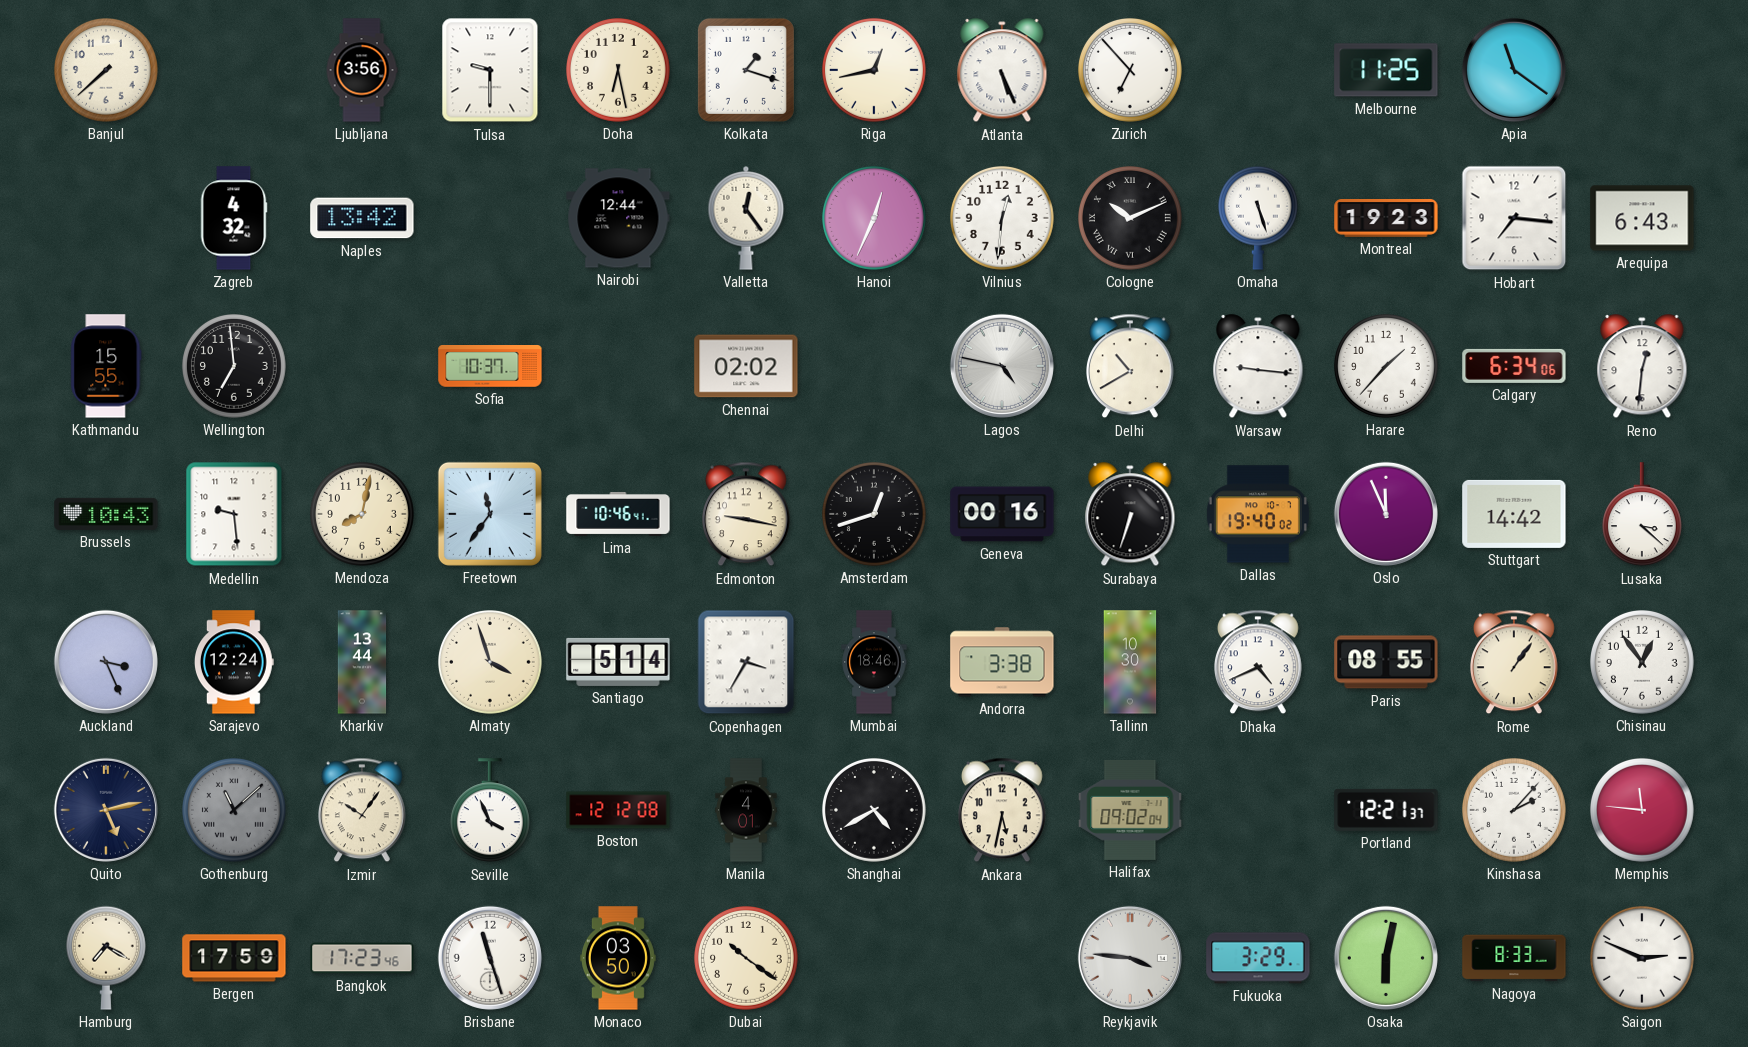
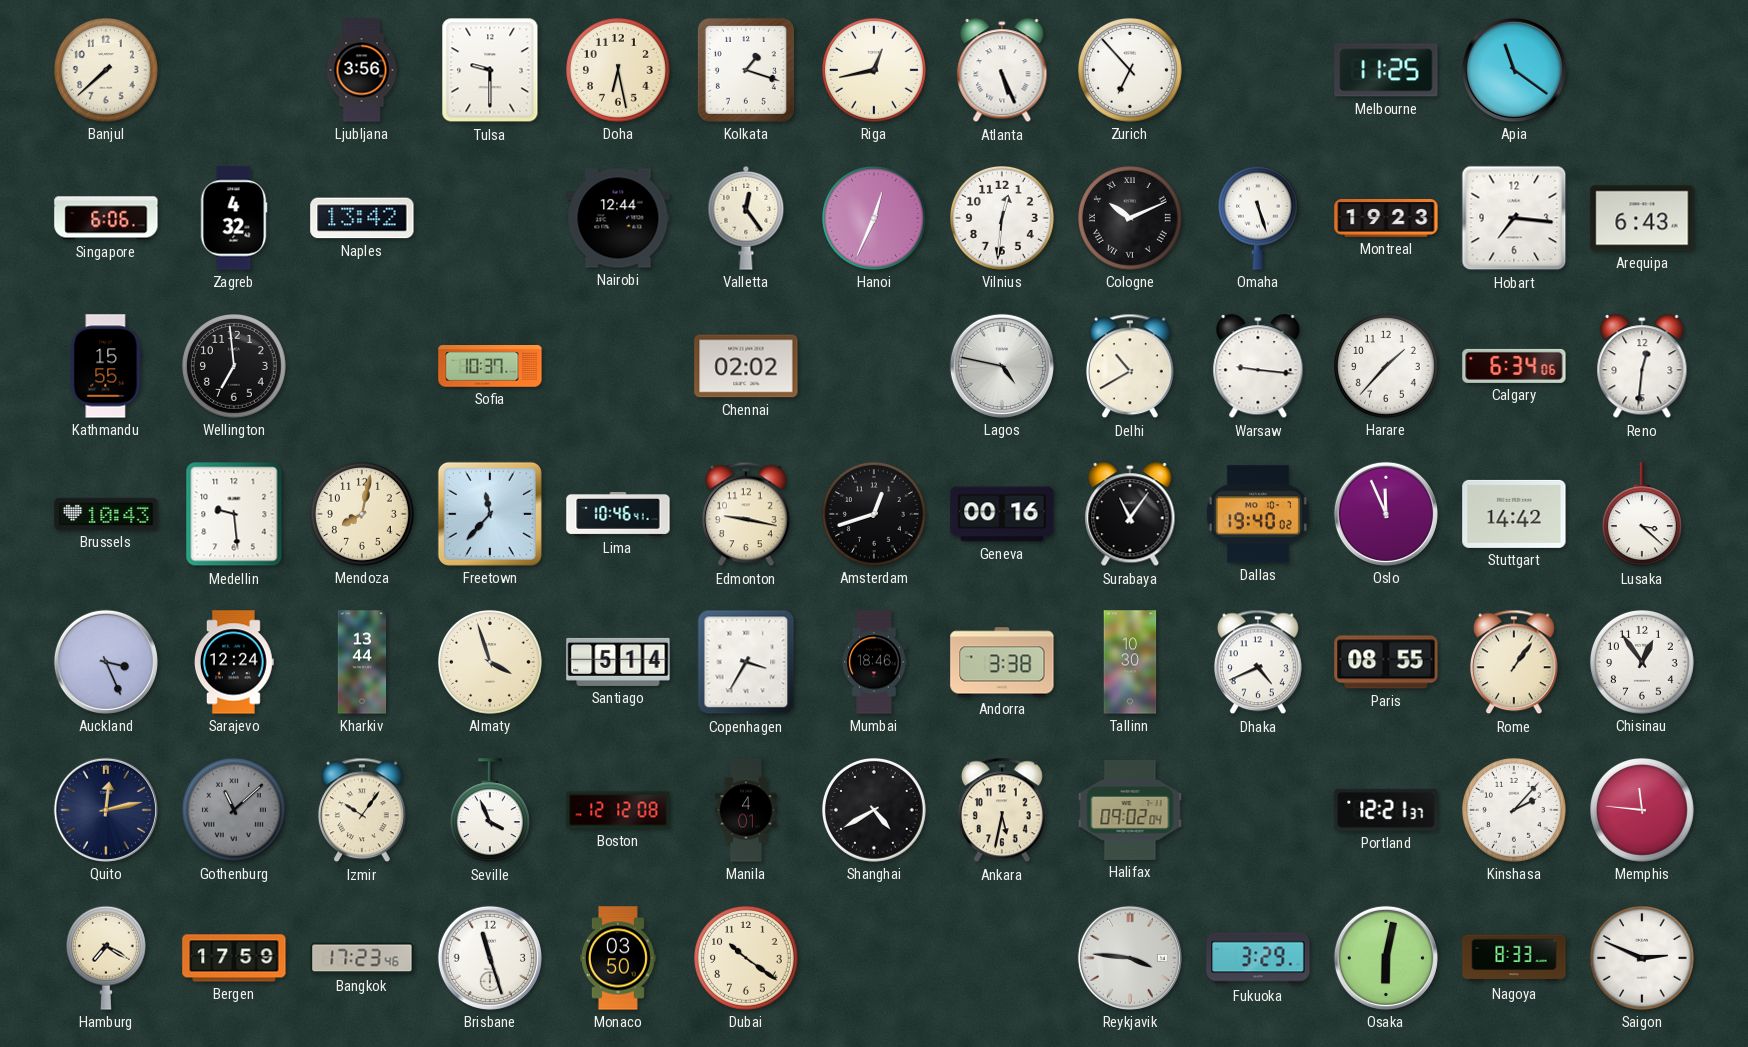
Singapore: none -> 6:06 (106, 218)
Freetown: 11:36 -> 11:37 (490, 514)
Surabaya: 6:33 -> 11:06 (1130, 515)
Quito: 5:13 -> 12:13 (106, 810)
